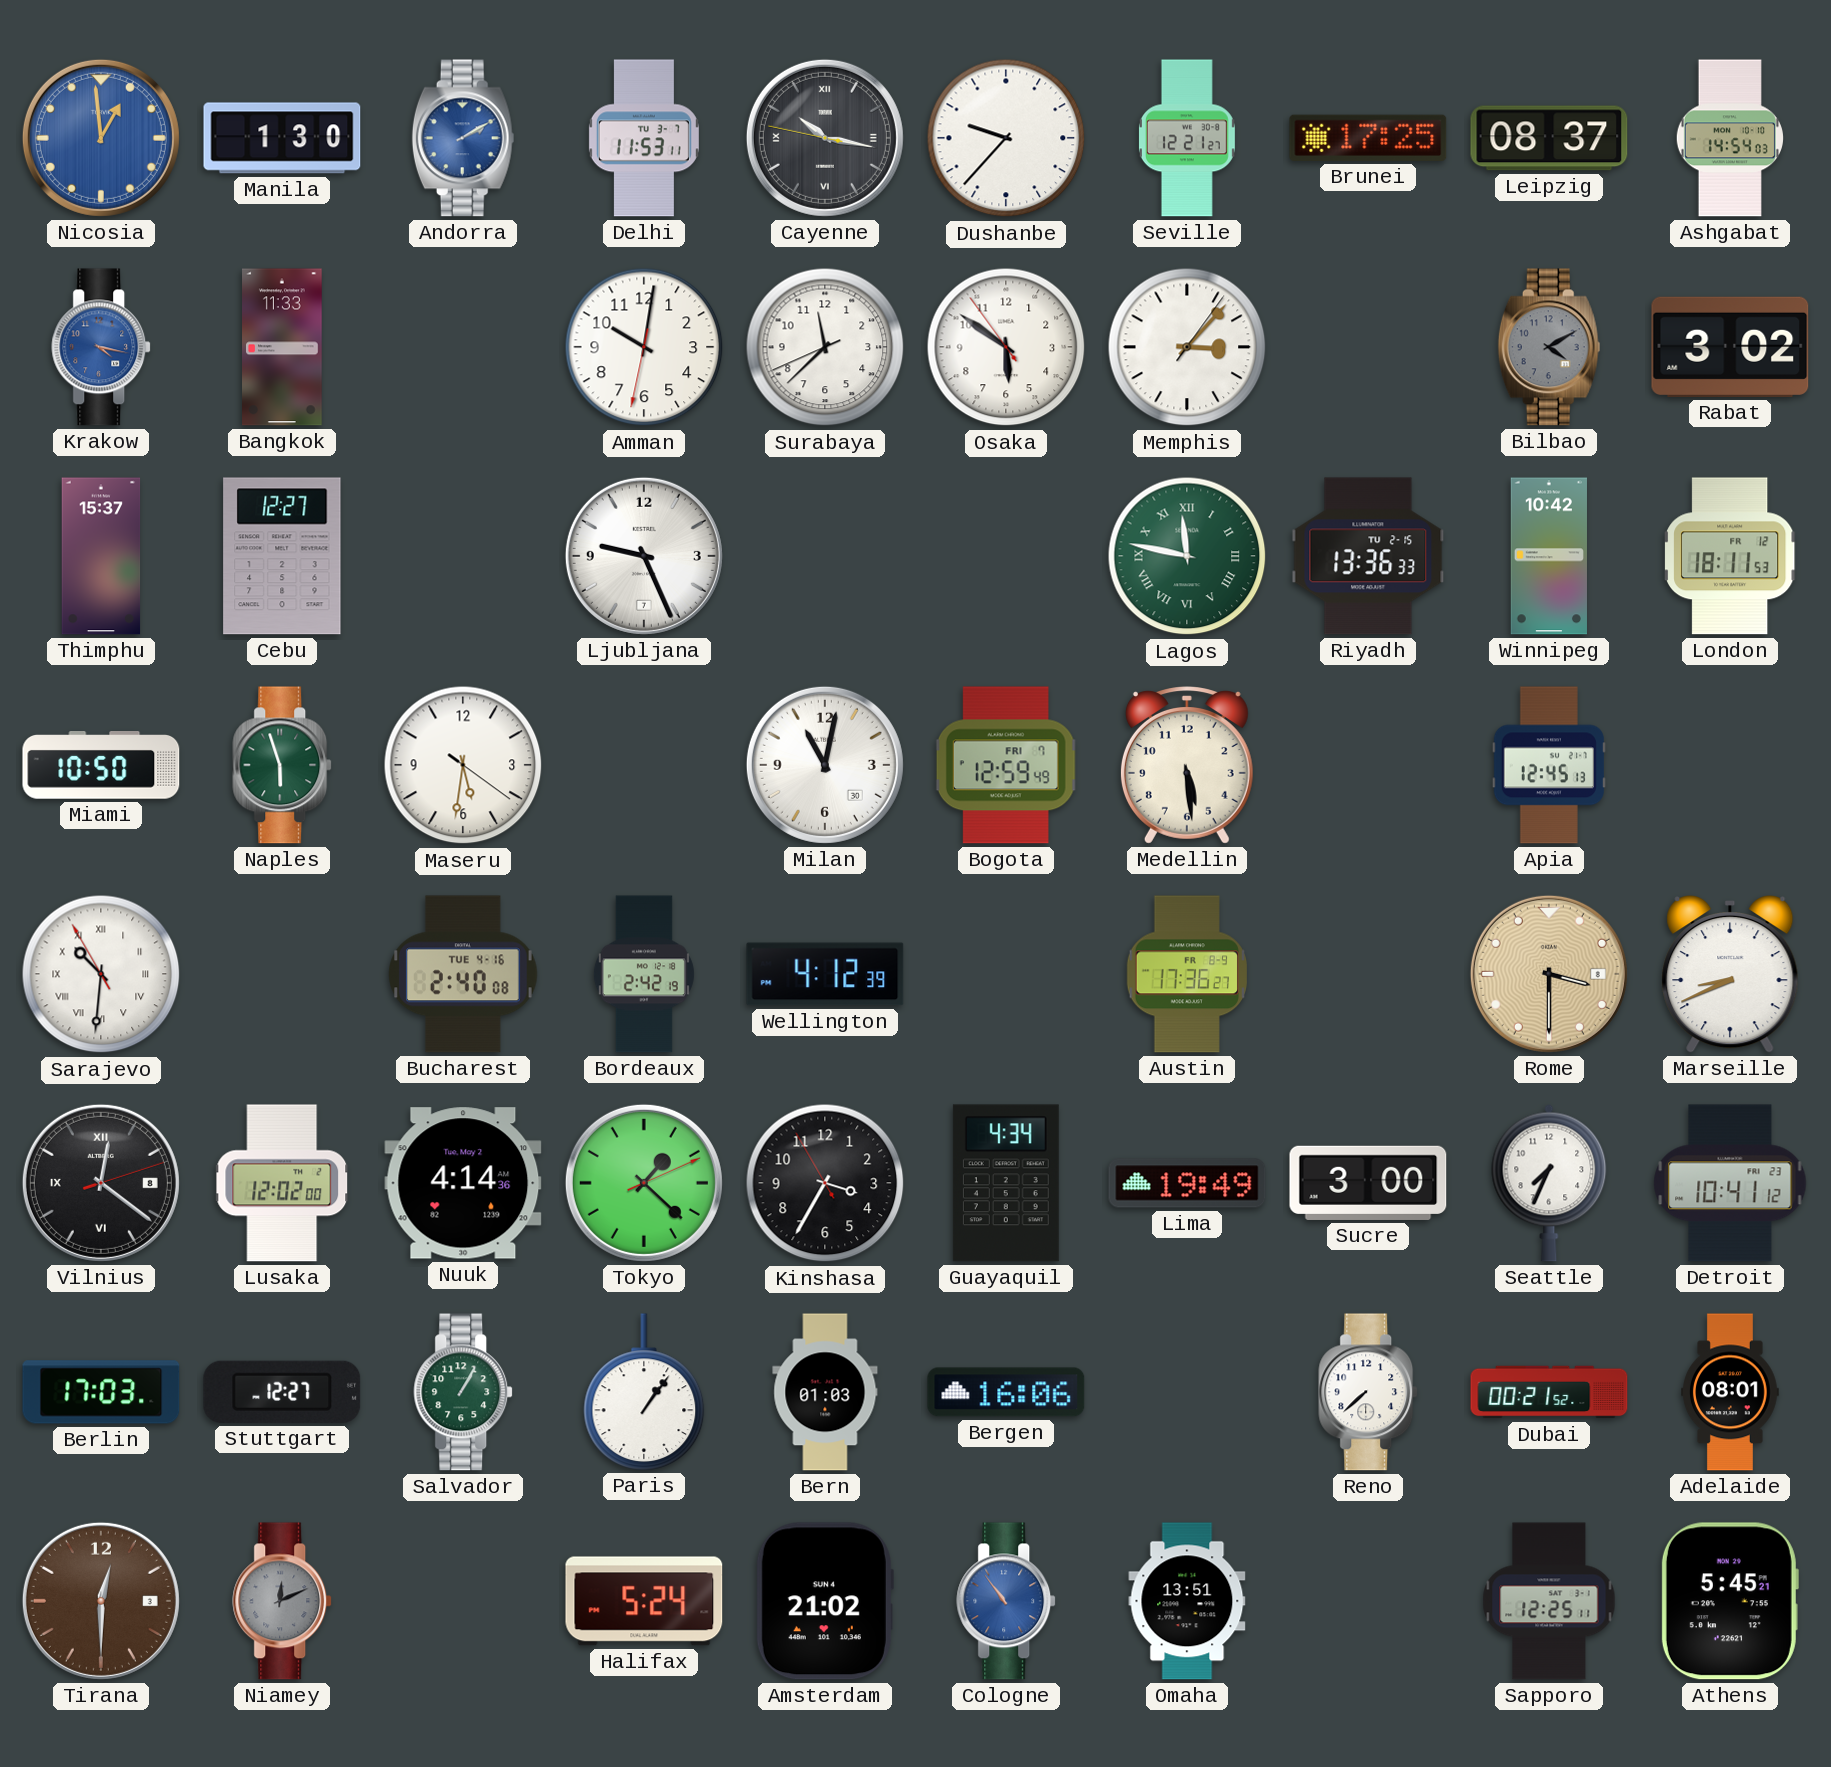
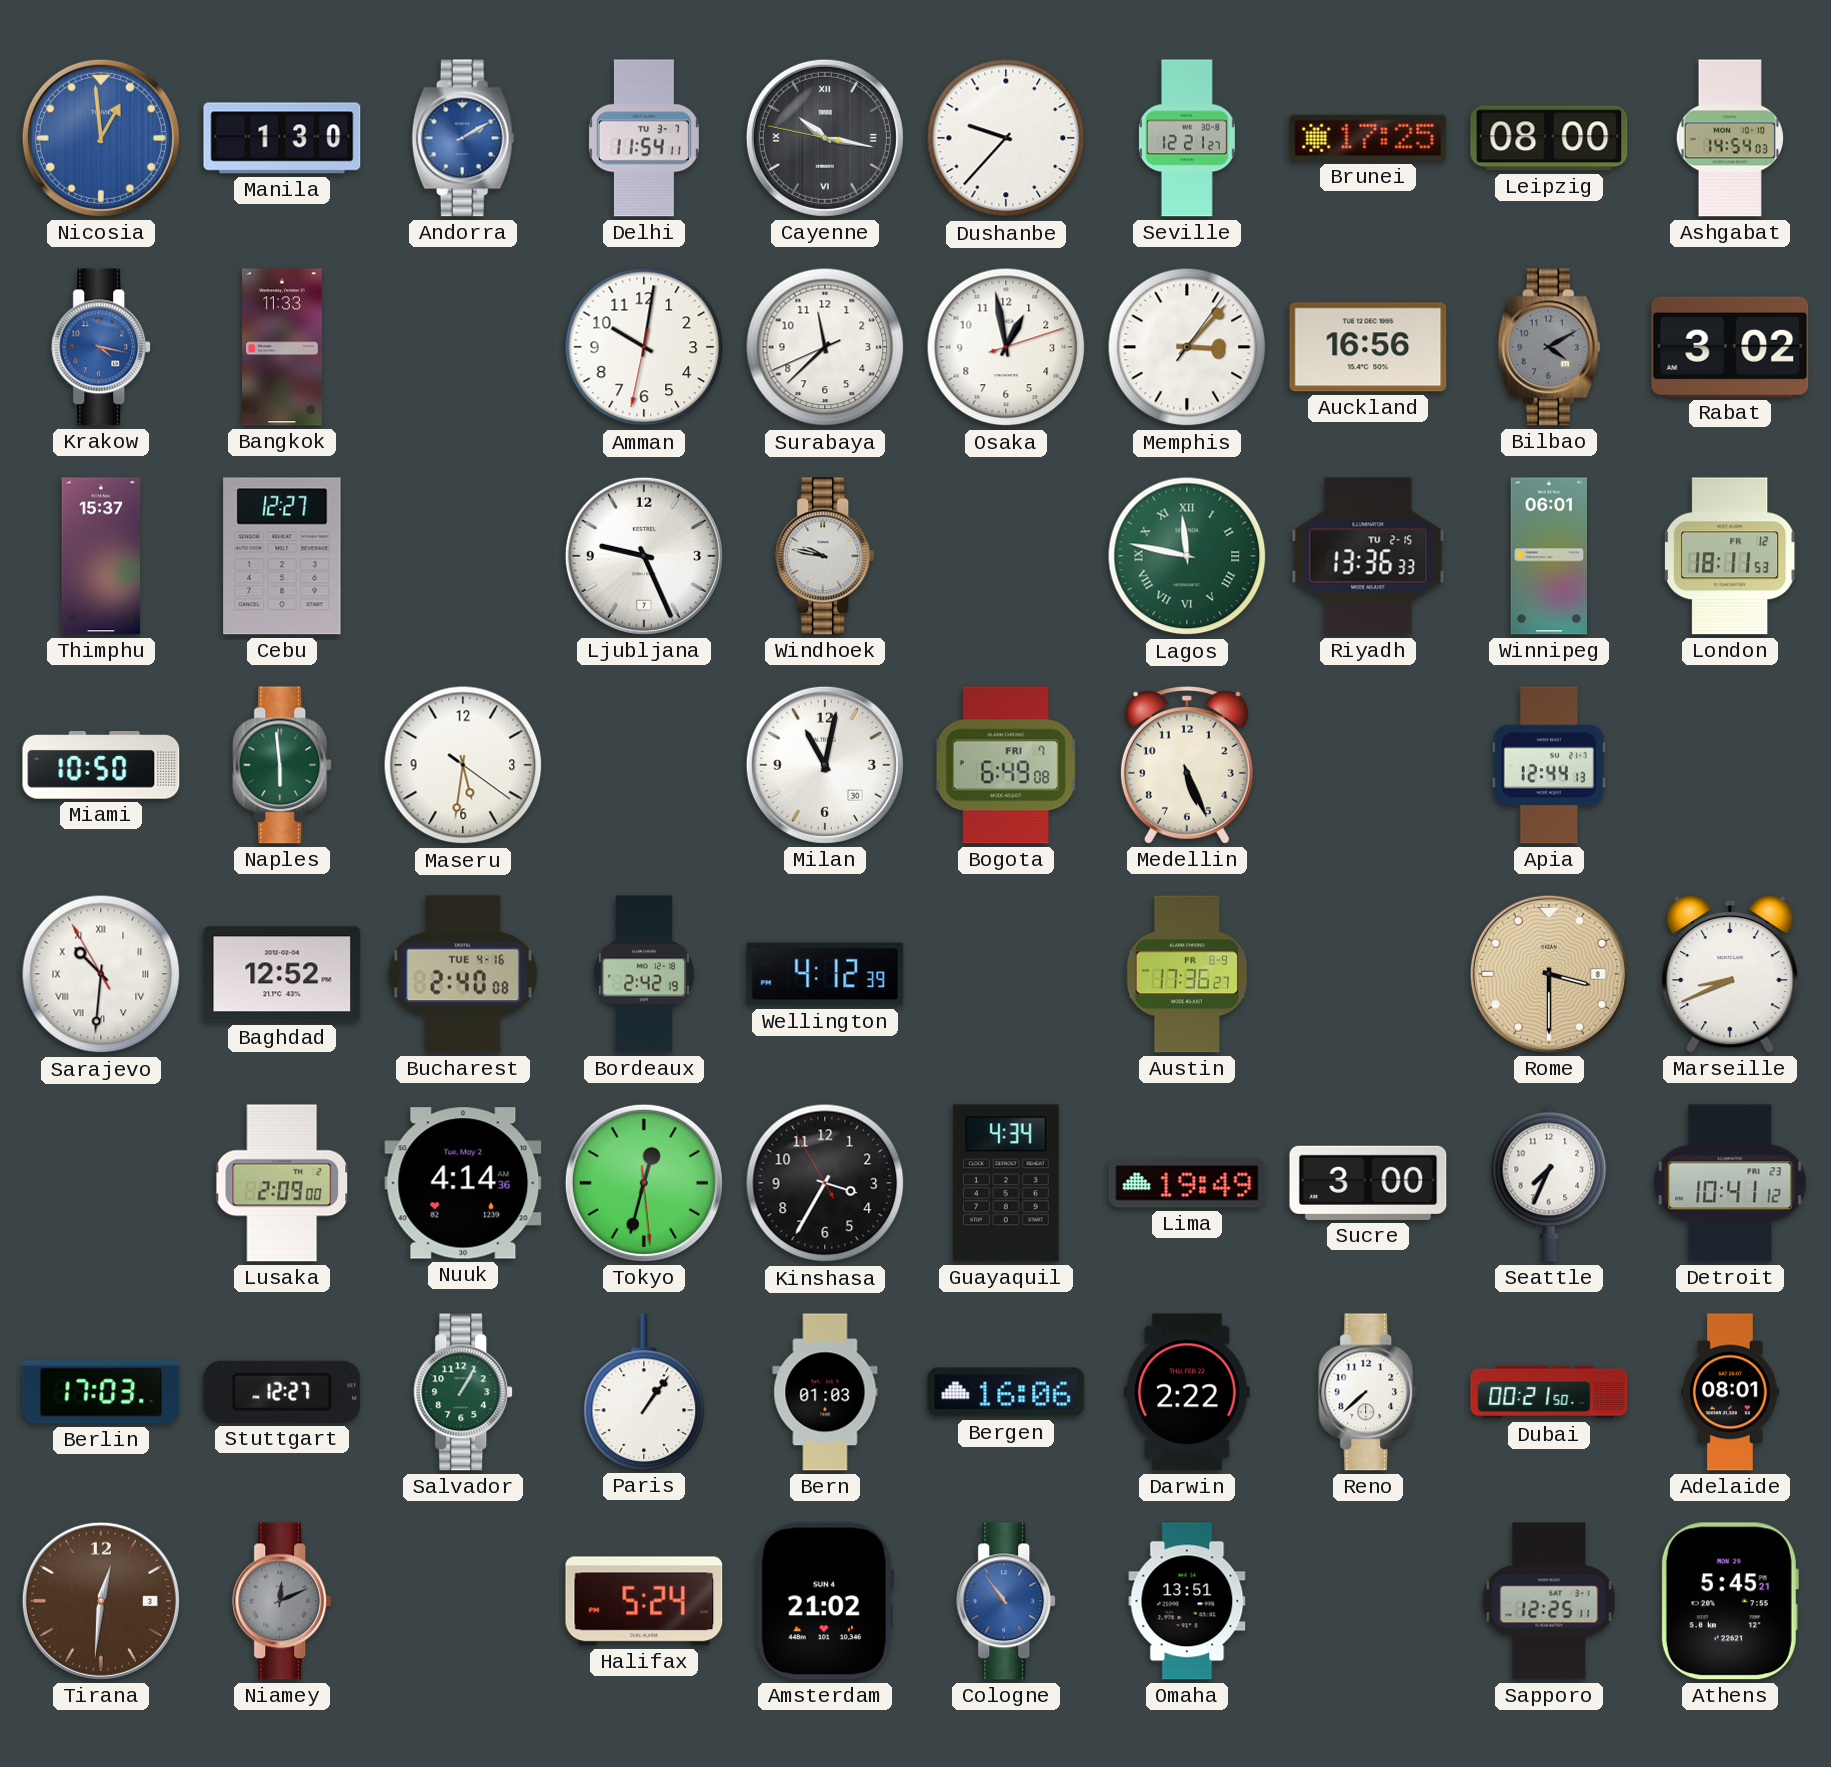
Delhi: 11:53 -> 11:54 (644, 138)
Leipzig: 08:37 -> 08:00 (1549, 138)
Osaka: 5:50 -> 12:58 (1006, 347)
Auckland: none -> 16:56 (1368, 347)
Windhoek: none -> 9:47 (826, 556)
Winnipeg: 10:42 -> 06:01 (1548, 556)
Naples: 5:57 -> 5:59 (283, 765)
Bogota: 12:59 -> 6:49 (1006, 765)
Medellin: 5:29 -> 5:26 (1187, 765)
Apia: 12:45 -> 12:44 (1549, 765)
Baghdad: none -> 12:52 (282, 974)
Vilnius: 12:21 -> none (101, 1183)
Lusaka: 12:02 -> 2:09 (283, 1183)
Tokyo: 1:22 -> 12:32 (644, 1183)
Darwin: none -> 2:22 (1187, 1392)
Dubai: 00:21:52 -> 00:21:50 (1549, 1392)
Tirana: 12:30 -> 12:31 (101, 1601)
